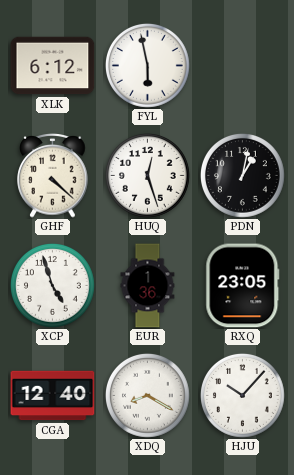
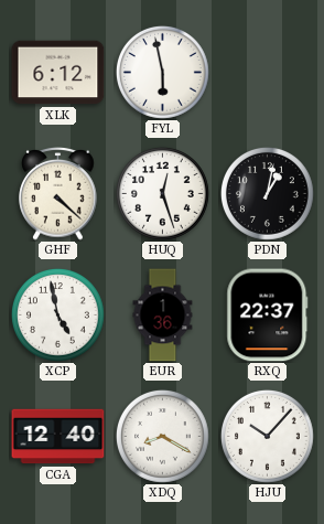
XCP: 4:57 -> 4:58 (58, 316)
RXQ: 23:05 -> 22:37 (268, 316)
